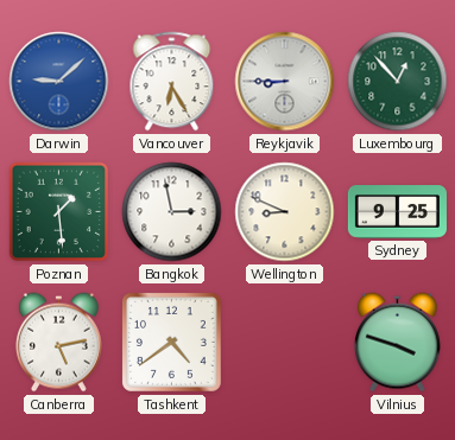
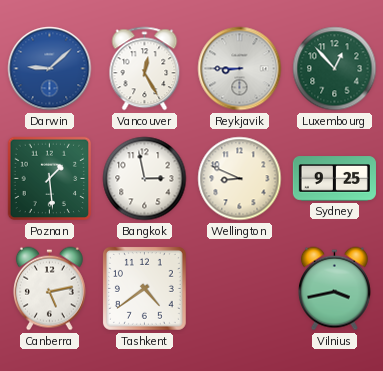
Vancouver: 6:25 -> 12:25 (145, 69)
Vilnius: 3:48 -> 3:43 (334, 289)
